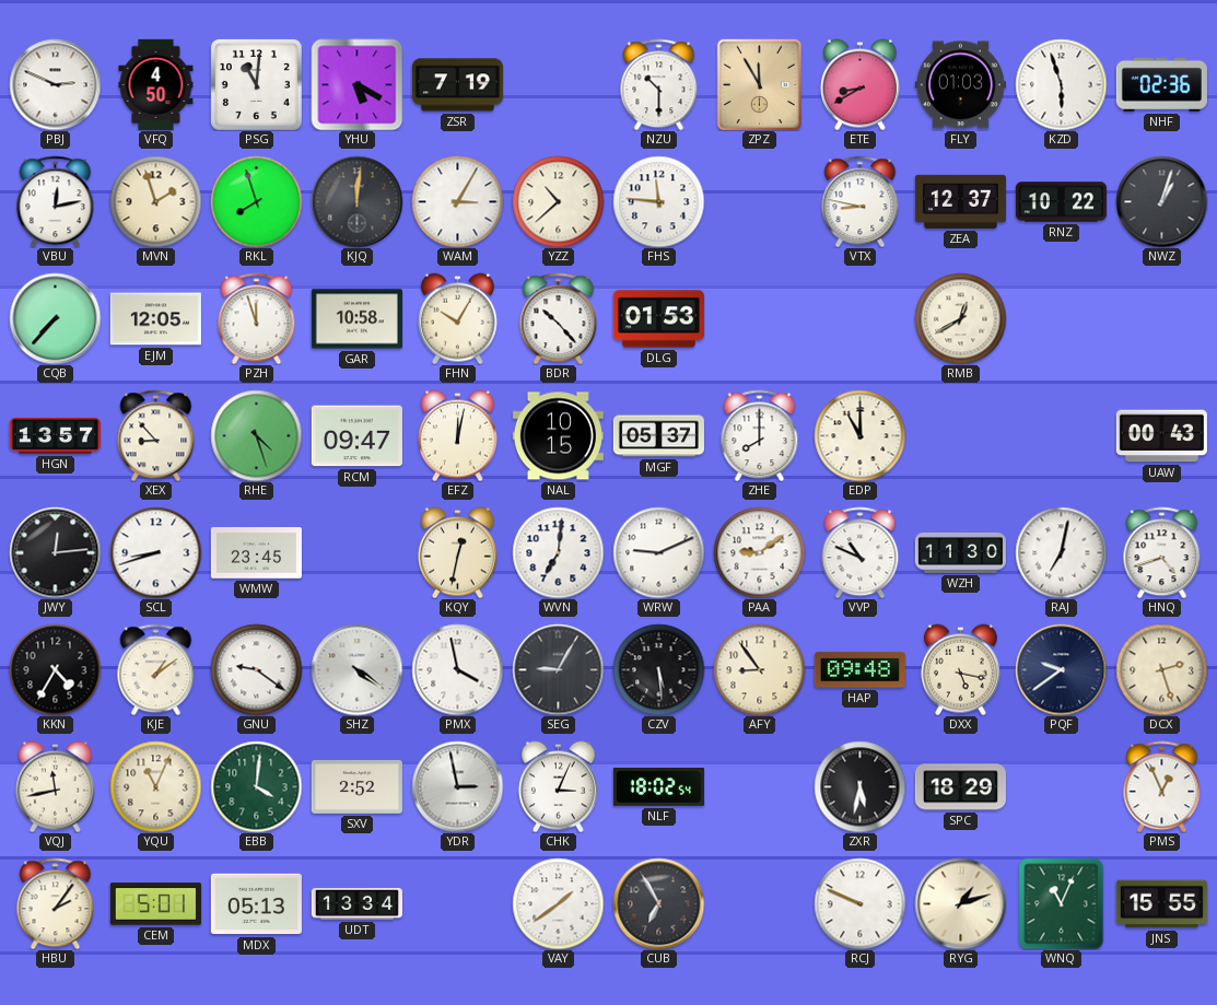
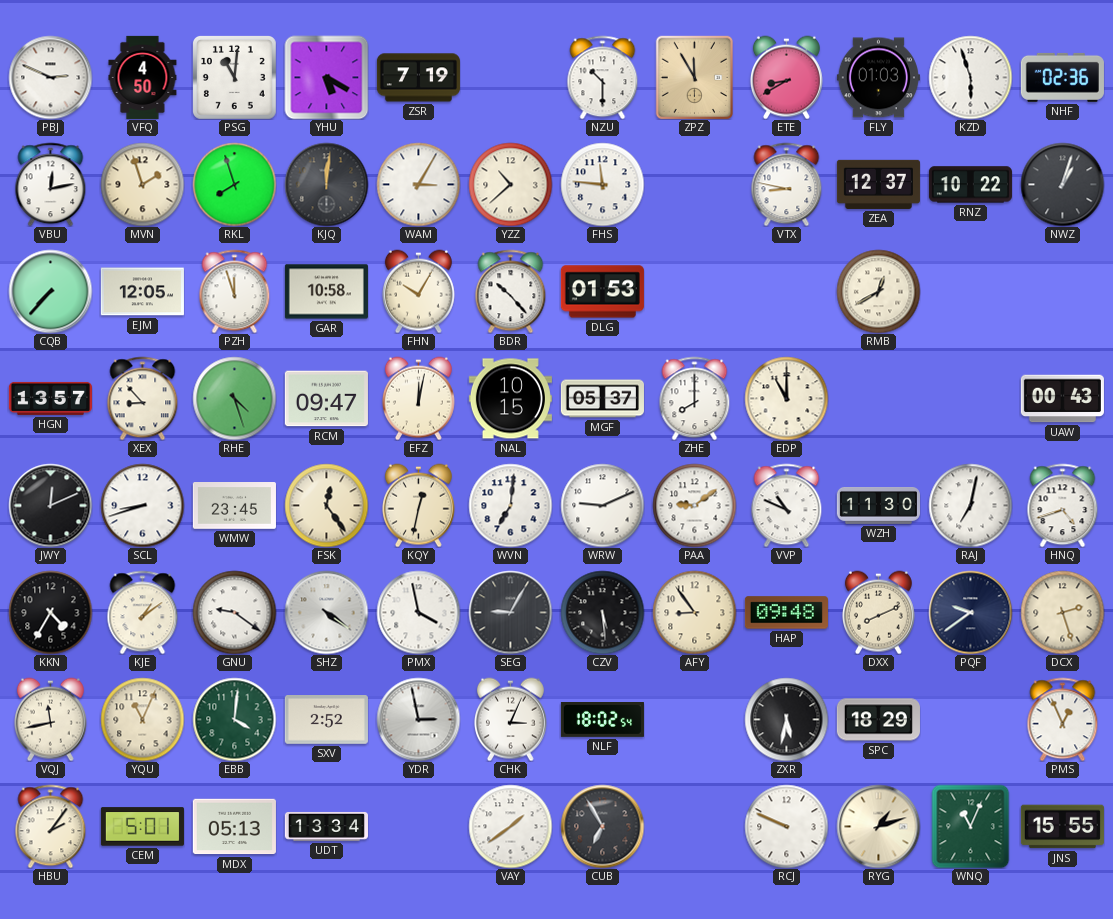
JWY: 12:14 -> 12:11 (50, 505)
FSK: none -> 12:24 (326, 505)
DXX: 5:17 -> 8:11 (878, 612)
